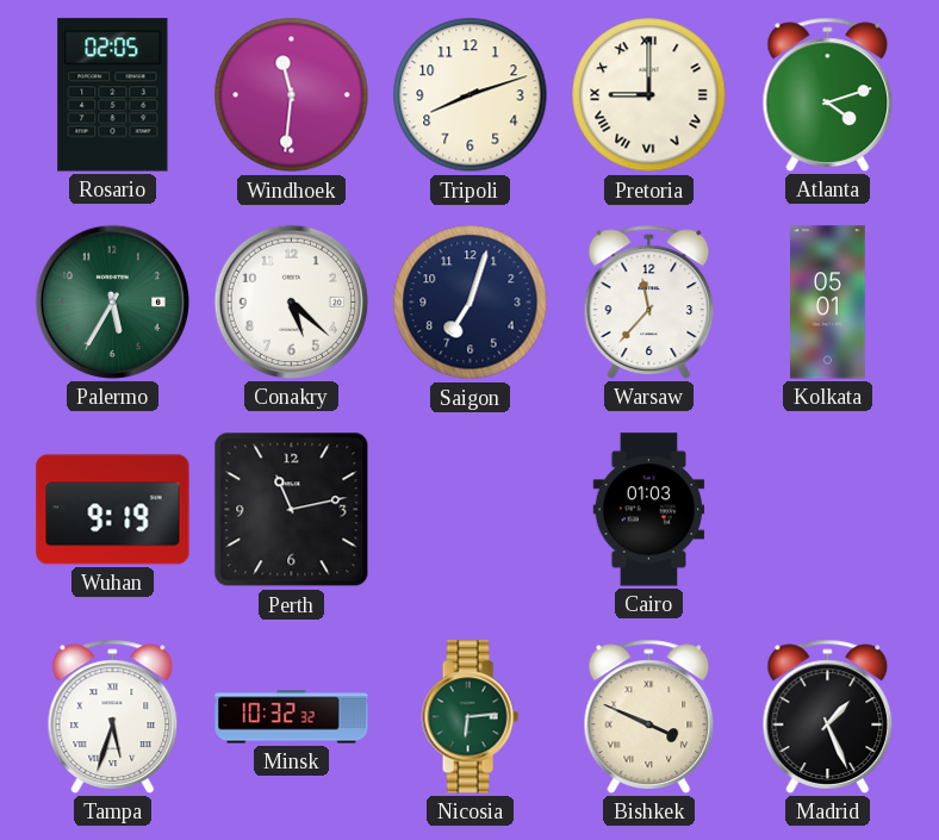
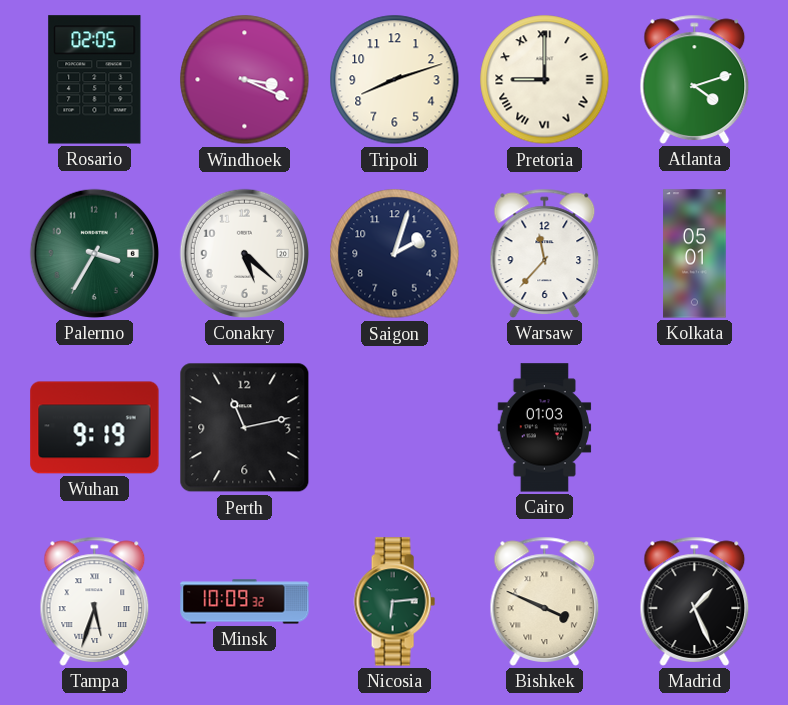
Windhoek: 11:31 -> 3:19 (245, 80)
Palermo: 5:35 -> 3:35 (94, 253)
Saigon: 7:03 -> 2:03 (395, 254)
Minsk: 10:32 -> 10:09 (245, 602)
